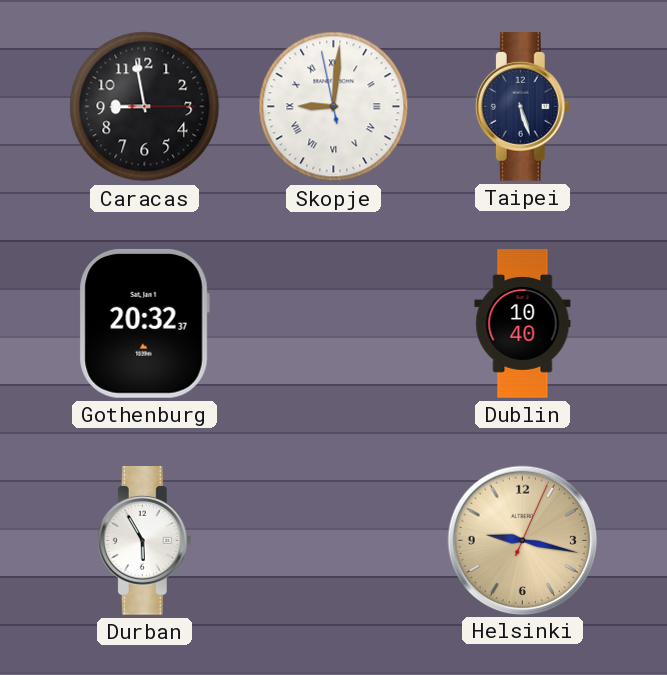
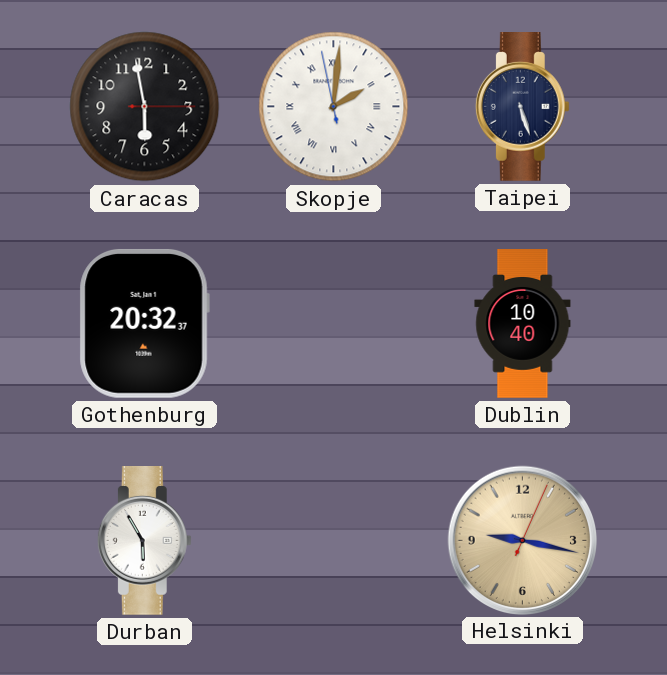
Caracas: 8:58 -> 5:58 (145, 107)
Skopje: 9:00 -> 2:00 (334, 107)
